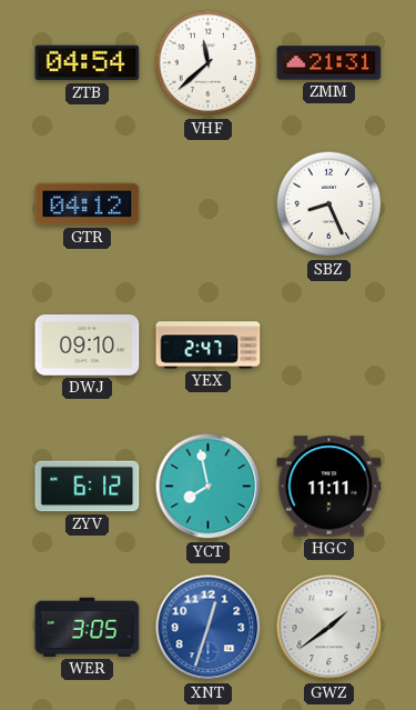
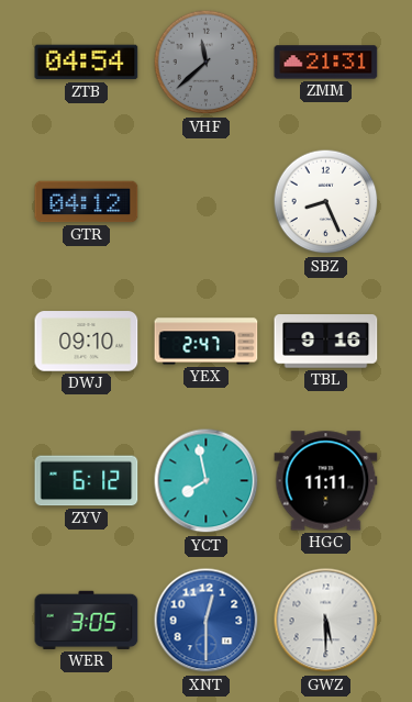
VHF dial: white -> grey (207, 63)
TBL: none -> 9:16 (326, 342)
XNT: 12:33 -> 12:30 (207, 621)
GWZ: 1:39 -> 5:30 (326, 621)
